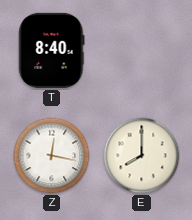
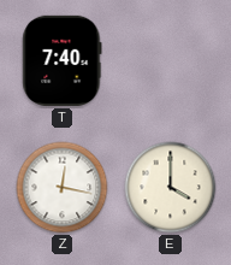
T: 8:40 -> 7:40 (63, 60)
E: 8:00 -> 4:00 (171, 188)
